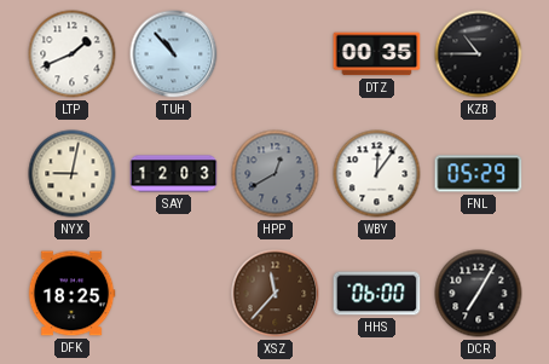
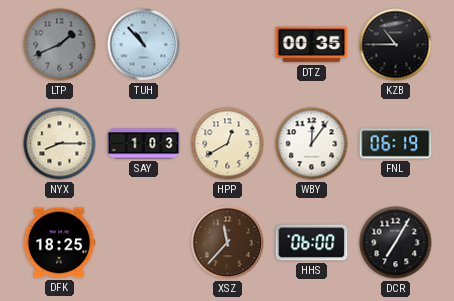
LTP dial: white -> grey (60, 45)
NYX: 9:02 -> 8:15 (60, 144)
SAY: 12:03 -> 1:03 (144, 144)
HPP dial: grey -> cream (228, 144)
FNL: 05:29 -> 06:19 (396, 144)
